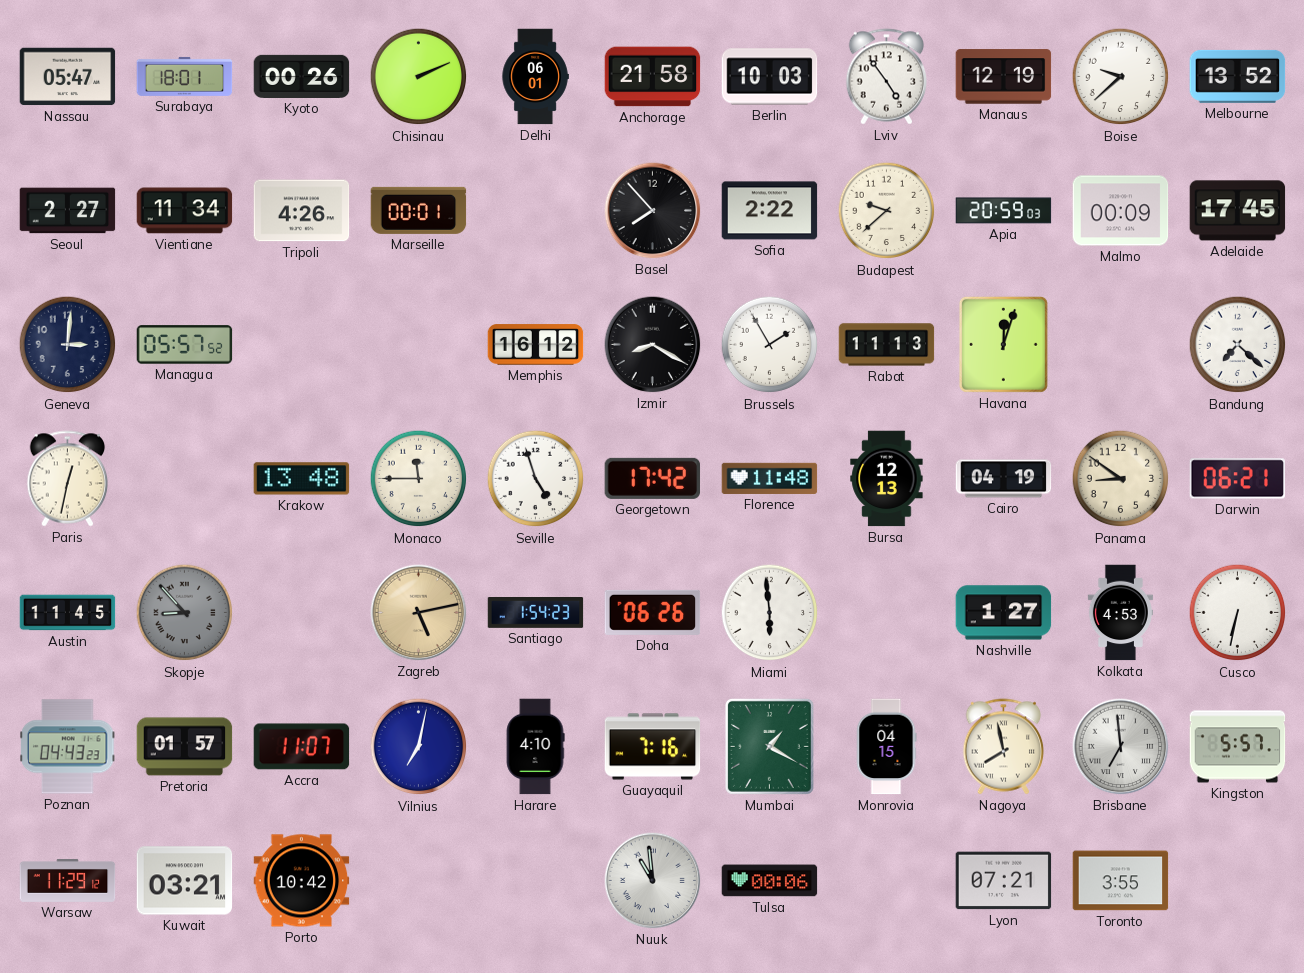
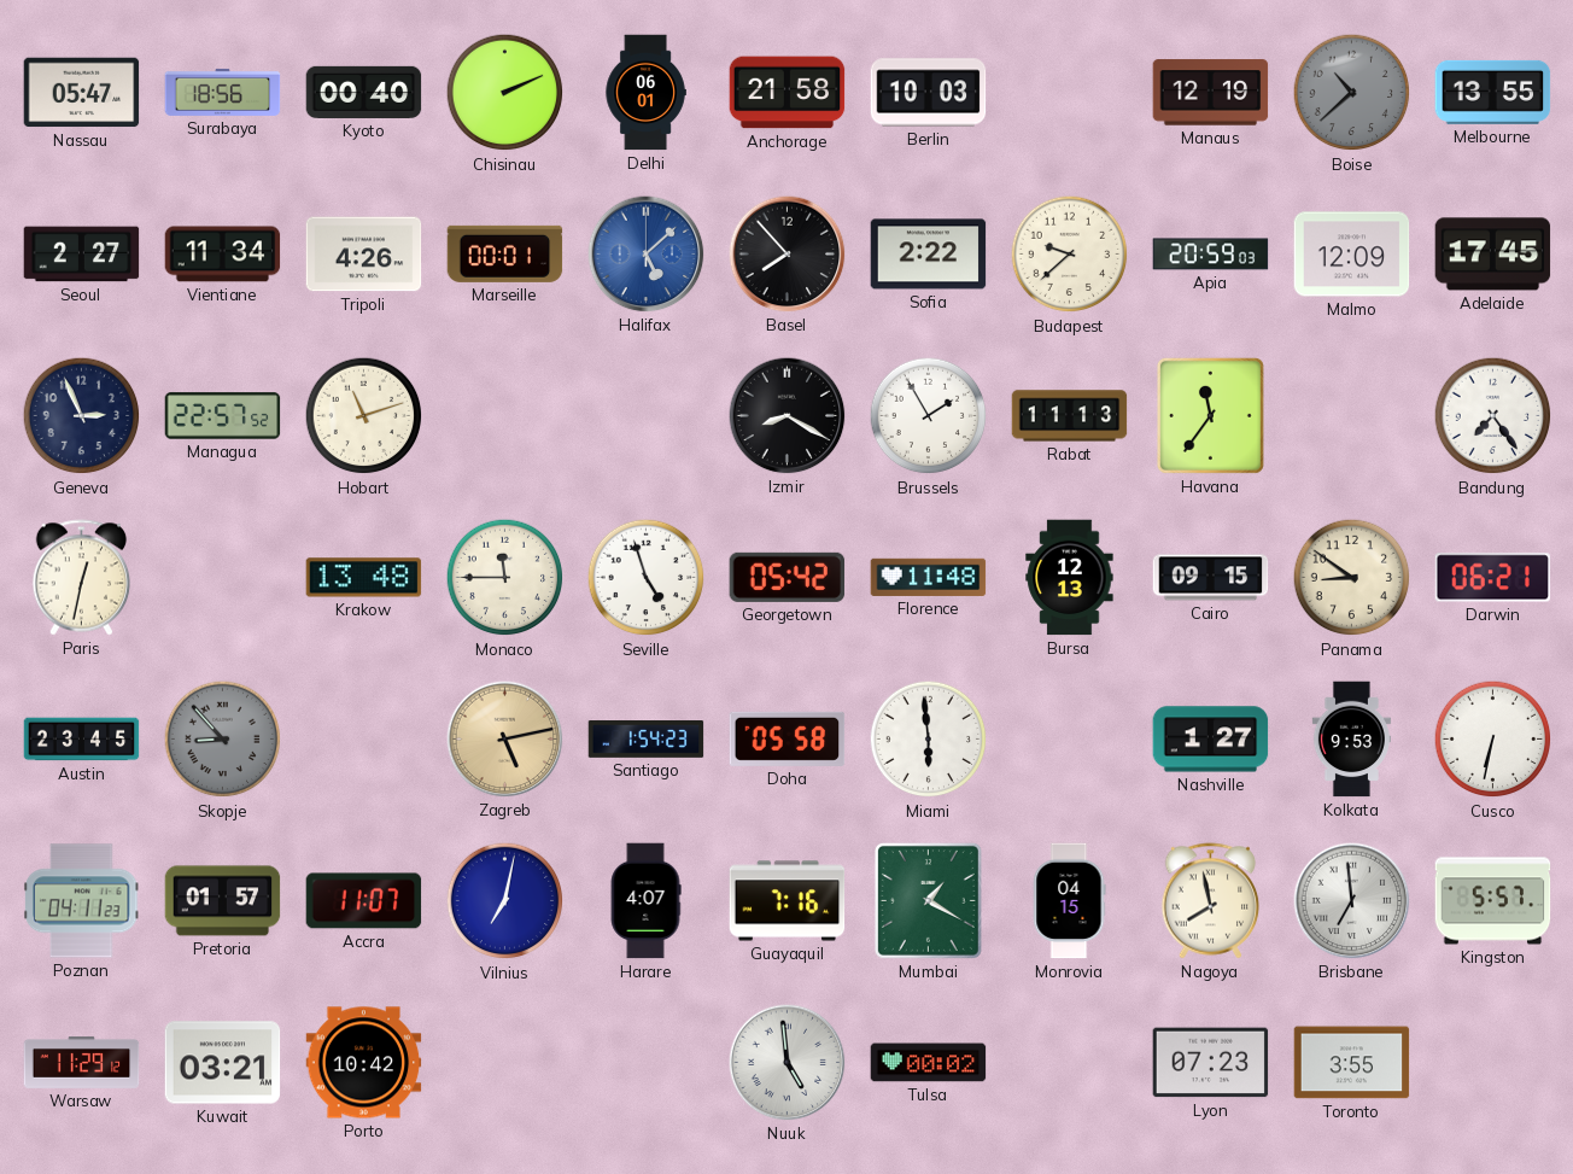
Surabaya: 18:01 -> 18:56 (223, 92)
Kyoto: 00:26 -> 00:40 (364, 92)
Lviv: 4:54 -> none (887, 77)
Boise: 9:38 -> 10:38 (1352, 93)
Boise dial: white -> grey (1352, 93)
Melbourne: 13:52 -> 13:55 (1493, 92)
Halifax: none -> 5:08 (647, 255)
Malmo: 00:09 -> 12:09 (1352, 255)
Geneva: 3:01 -> 2:56 (82, 416)
Managua: 05:57 -> 22:57 (223, 416)
Hobart: none -> 11:12 (364, 416)
Memphis: 16:12 -> none (536, 345)
Havana: 12:03 -> 11:36 (1210, 415)
Bandung: 7:22 -> 7:24 (1493, 416)
Georgetown: 17:42 -> 05:42 (788, 577)
Cairo: 04:19 -> 09:15 (1211, 578)
Austin: 11:45 -> 23:45 (82, 740)
Doha: 06:26 -> 05:58 (788, 738)
Kolkata: 4:53 -> 9:53 (1351, 740)
Poznan: 04:43 -> 04:11 (82, 901)
Harare: 4:10 -> 4:07 (645, 901)
Nuuk: 10:59 -> 4:59 (788, 1063)
Tulsa: 00:06 -> 00:02 (929, 1063)
Lyon: 07:21 -> 07:23 (1211, 1063)
